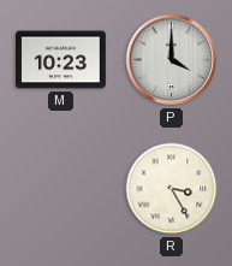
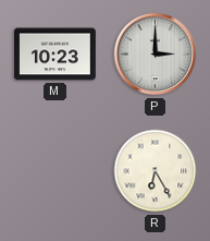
P: 4:00 -> 3:00 (156, 55)
R: 3:25 -> 6:25 (156, 171)
